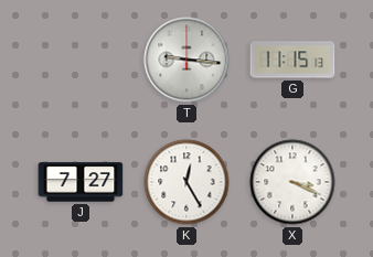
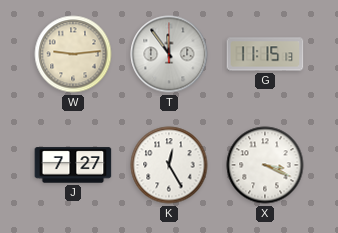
W: none -> 9:14 (73, 54)
T: 9:16 -> 11:54 (169, 54)
